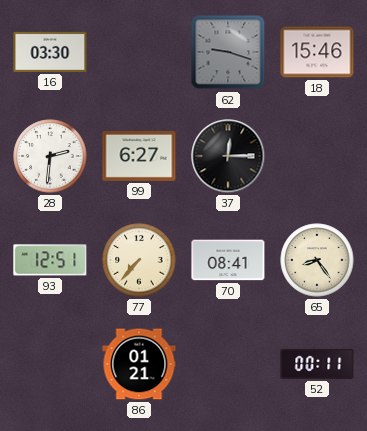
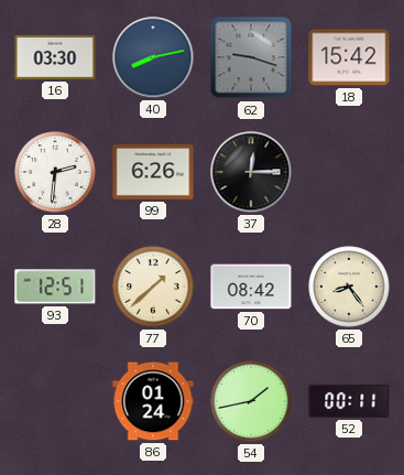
40: none -> 8:13 (153, 57)
18: 15:46 -> 15:42 (349, 57)
99: 6:27 -> 6:26 (153, 172)
77: 7:37 -> 1:38 (153, 287)
70: 08:41 -> 08:42 (251, 287)
86: 01:21 -> 01:24 (153, 401)
54: none -> 1:43 (251, 401)
